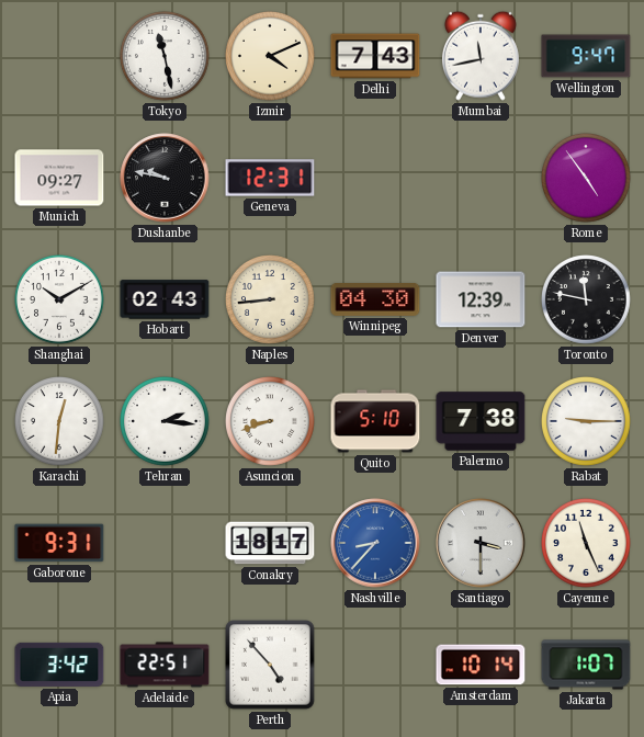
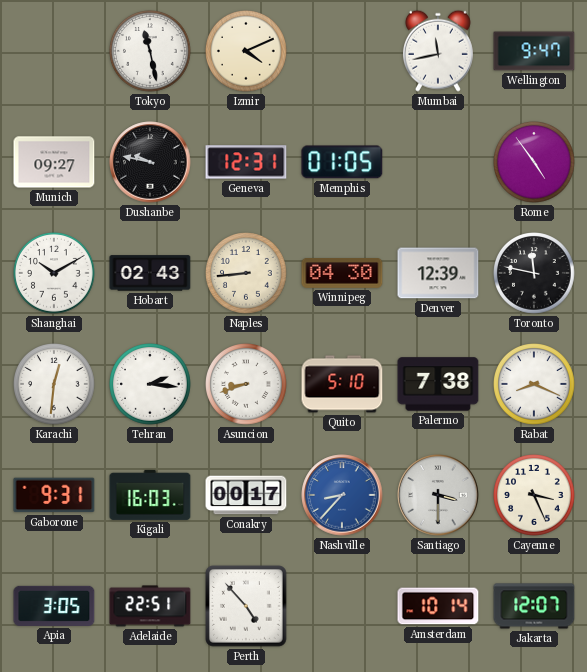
Delhi: 7:43 -> none (375, 56)
Memphis: none -> 01:05 (342, 162)
Rabat: 9:15 -> 8:19 (535, 385)
Kigali: none -> 16:03 (150, 495)
Conakry: 18:17 -> 00:17 (246, 495)
Cayenne: 11:26 -> 3:26 (535, 496)
Apia: 3:42 -> 3:05 (54, 606)
Jakarta: 1:07 -> 12:07 (534, 606)
